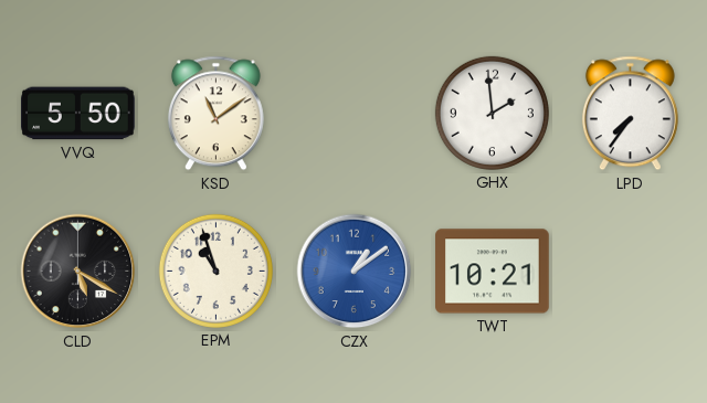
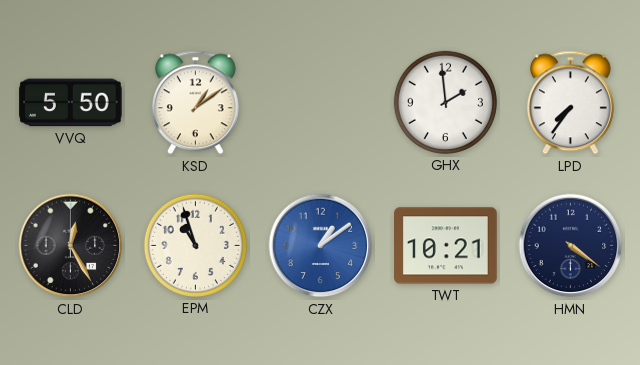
KSD: 11:09 -> 1:09 (195, 103)
CLD: 5:20 -> 12:25 (71, 246)
HMN: none -> 4:21 (571, 246)
